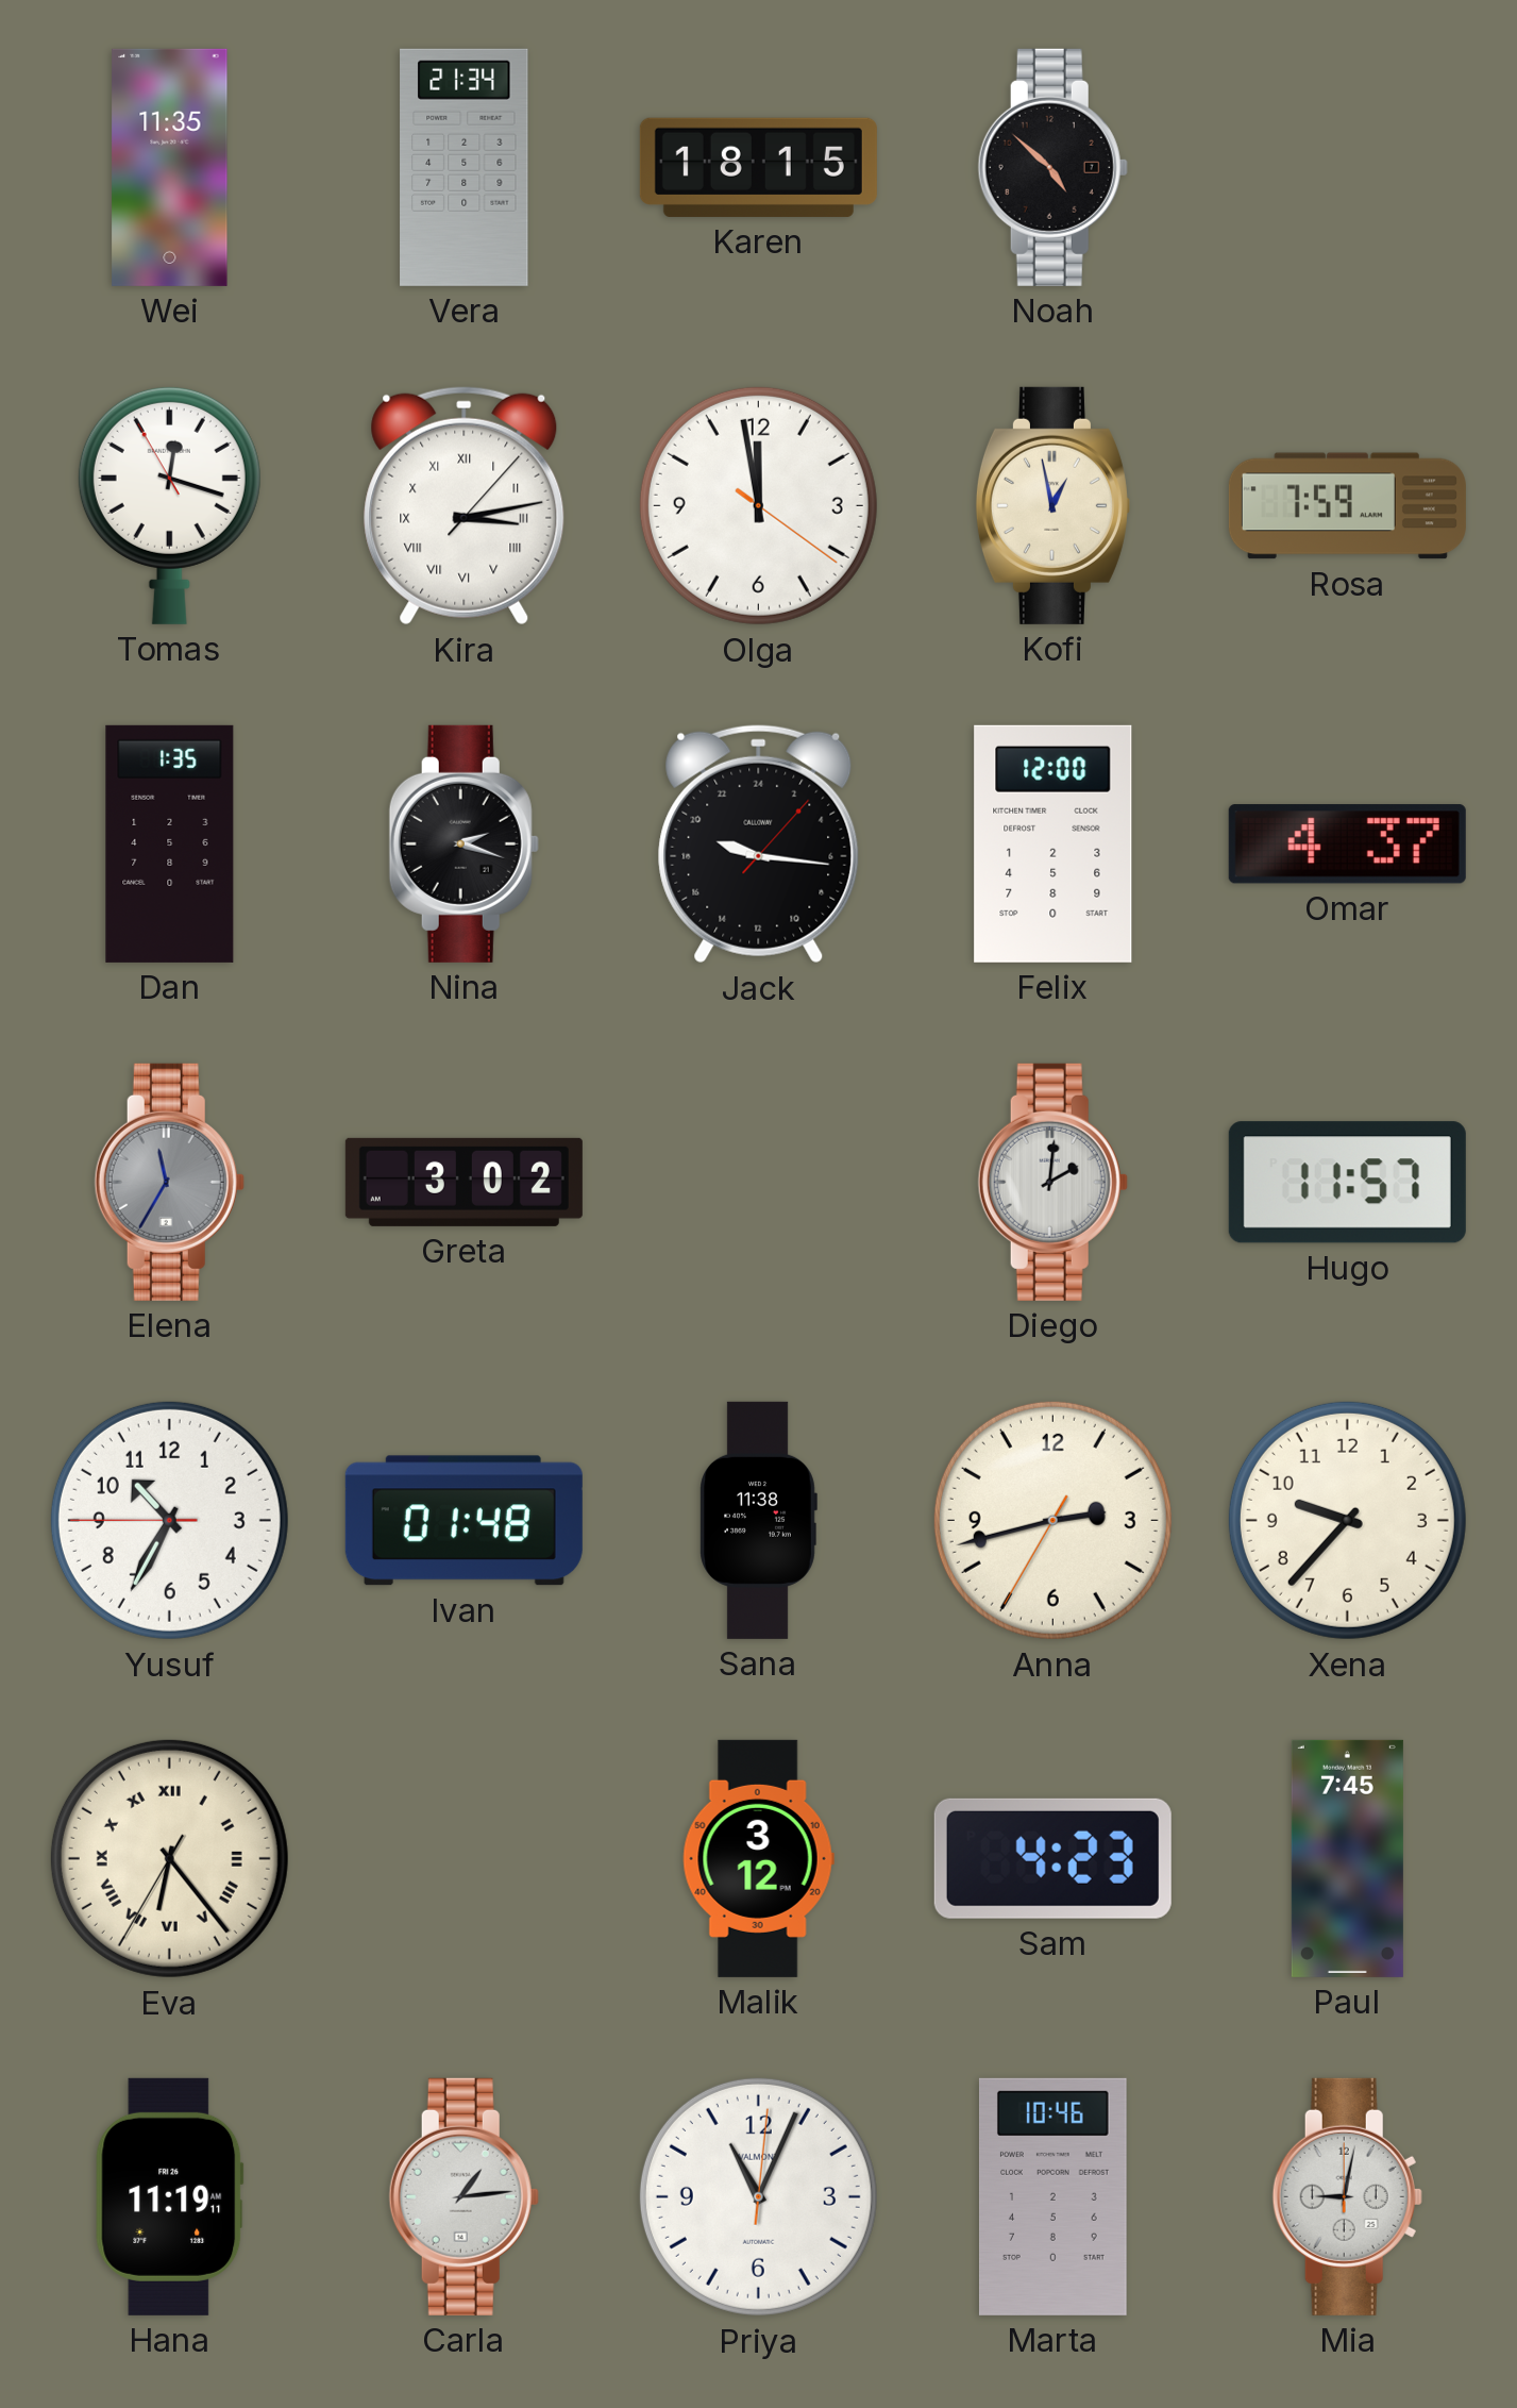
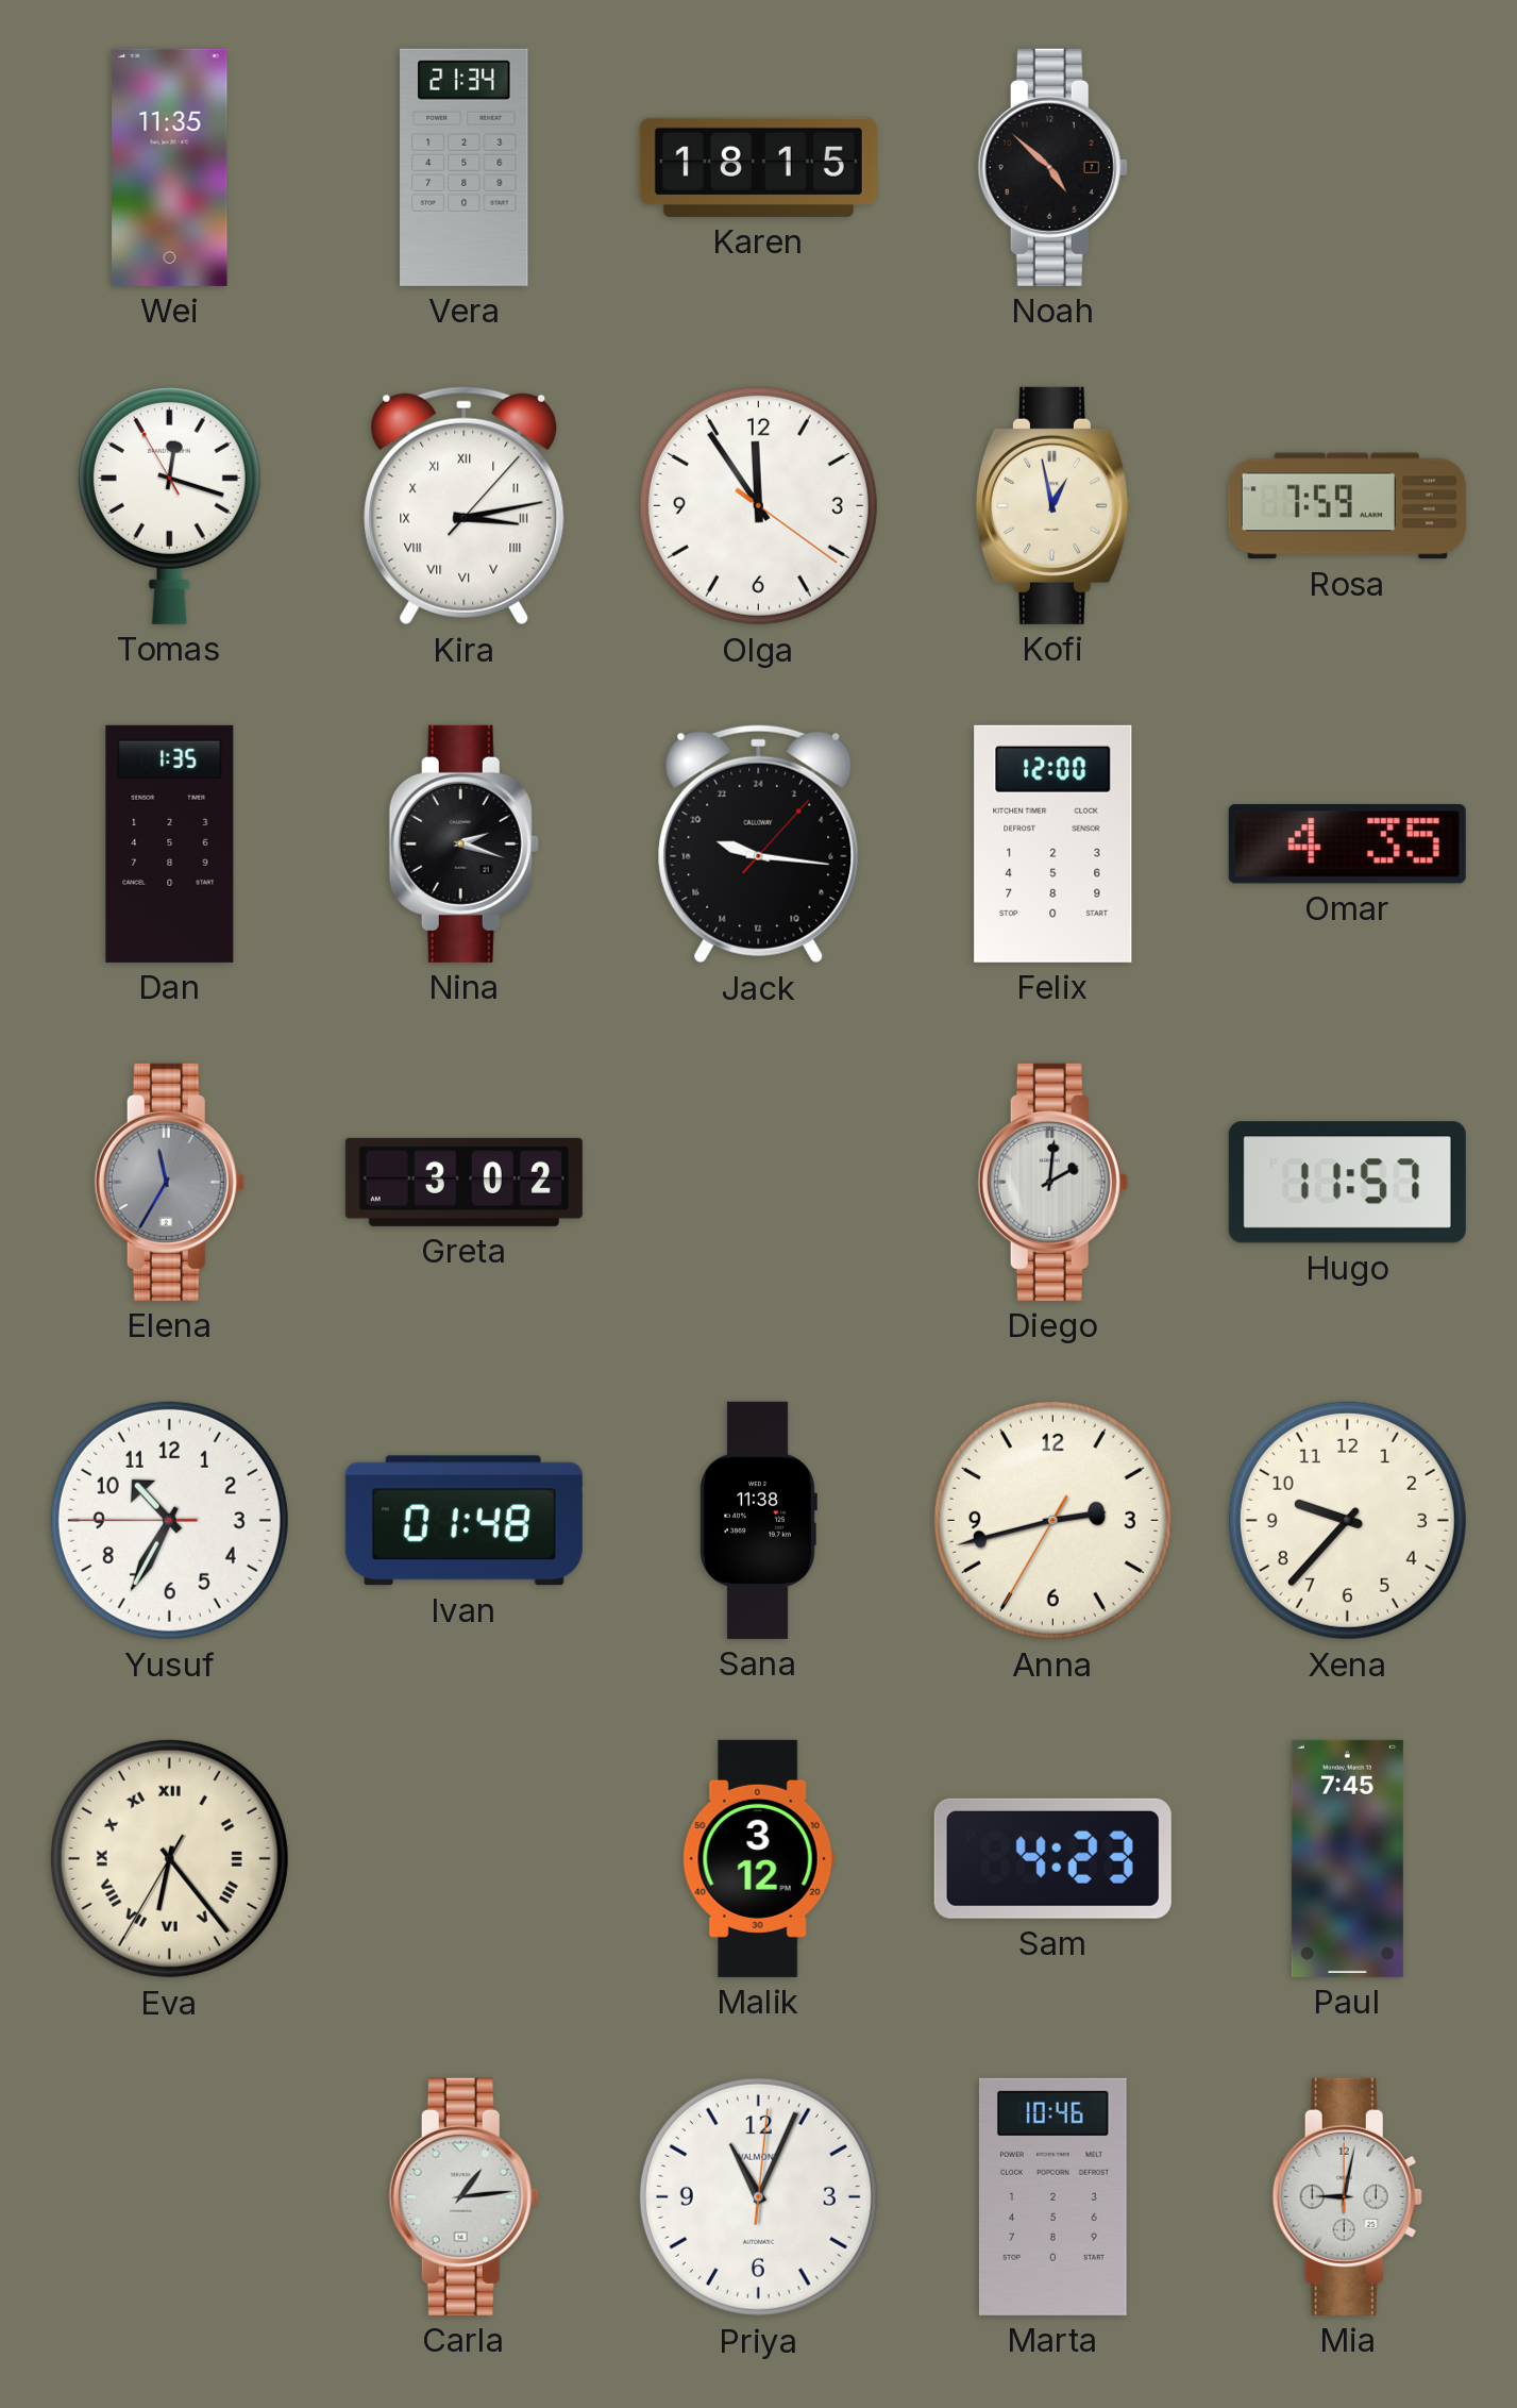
Olga: 11:58 -> 11:54 (758, 505)
Omar: 4:37 -> 4:35 (1347, 845)
Hana: 11:19 -> none (170, 2196)
